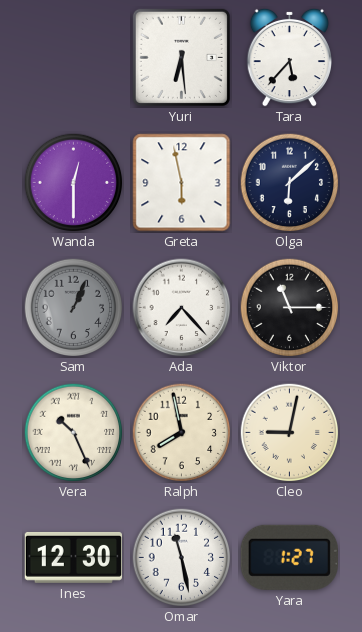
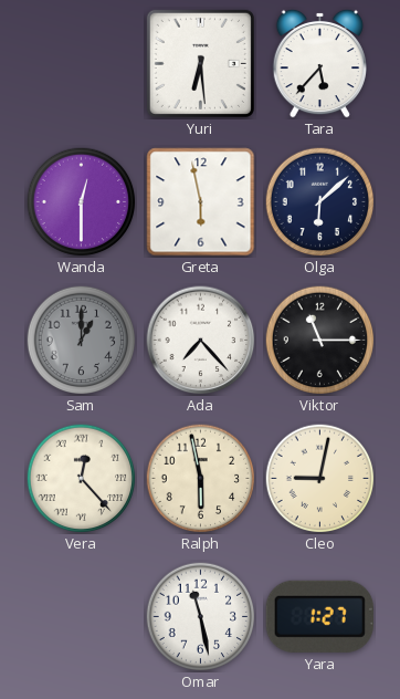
Sam: 1:04 -> 1:00 (82, 341)
Vera: 10:26 -> 12:23 (82, 479)
Ralph: 7:58 -> 5:58 (201, 479)
Ines: 12:30 -> none (74, 557)
